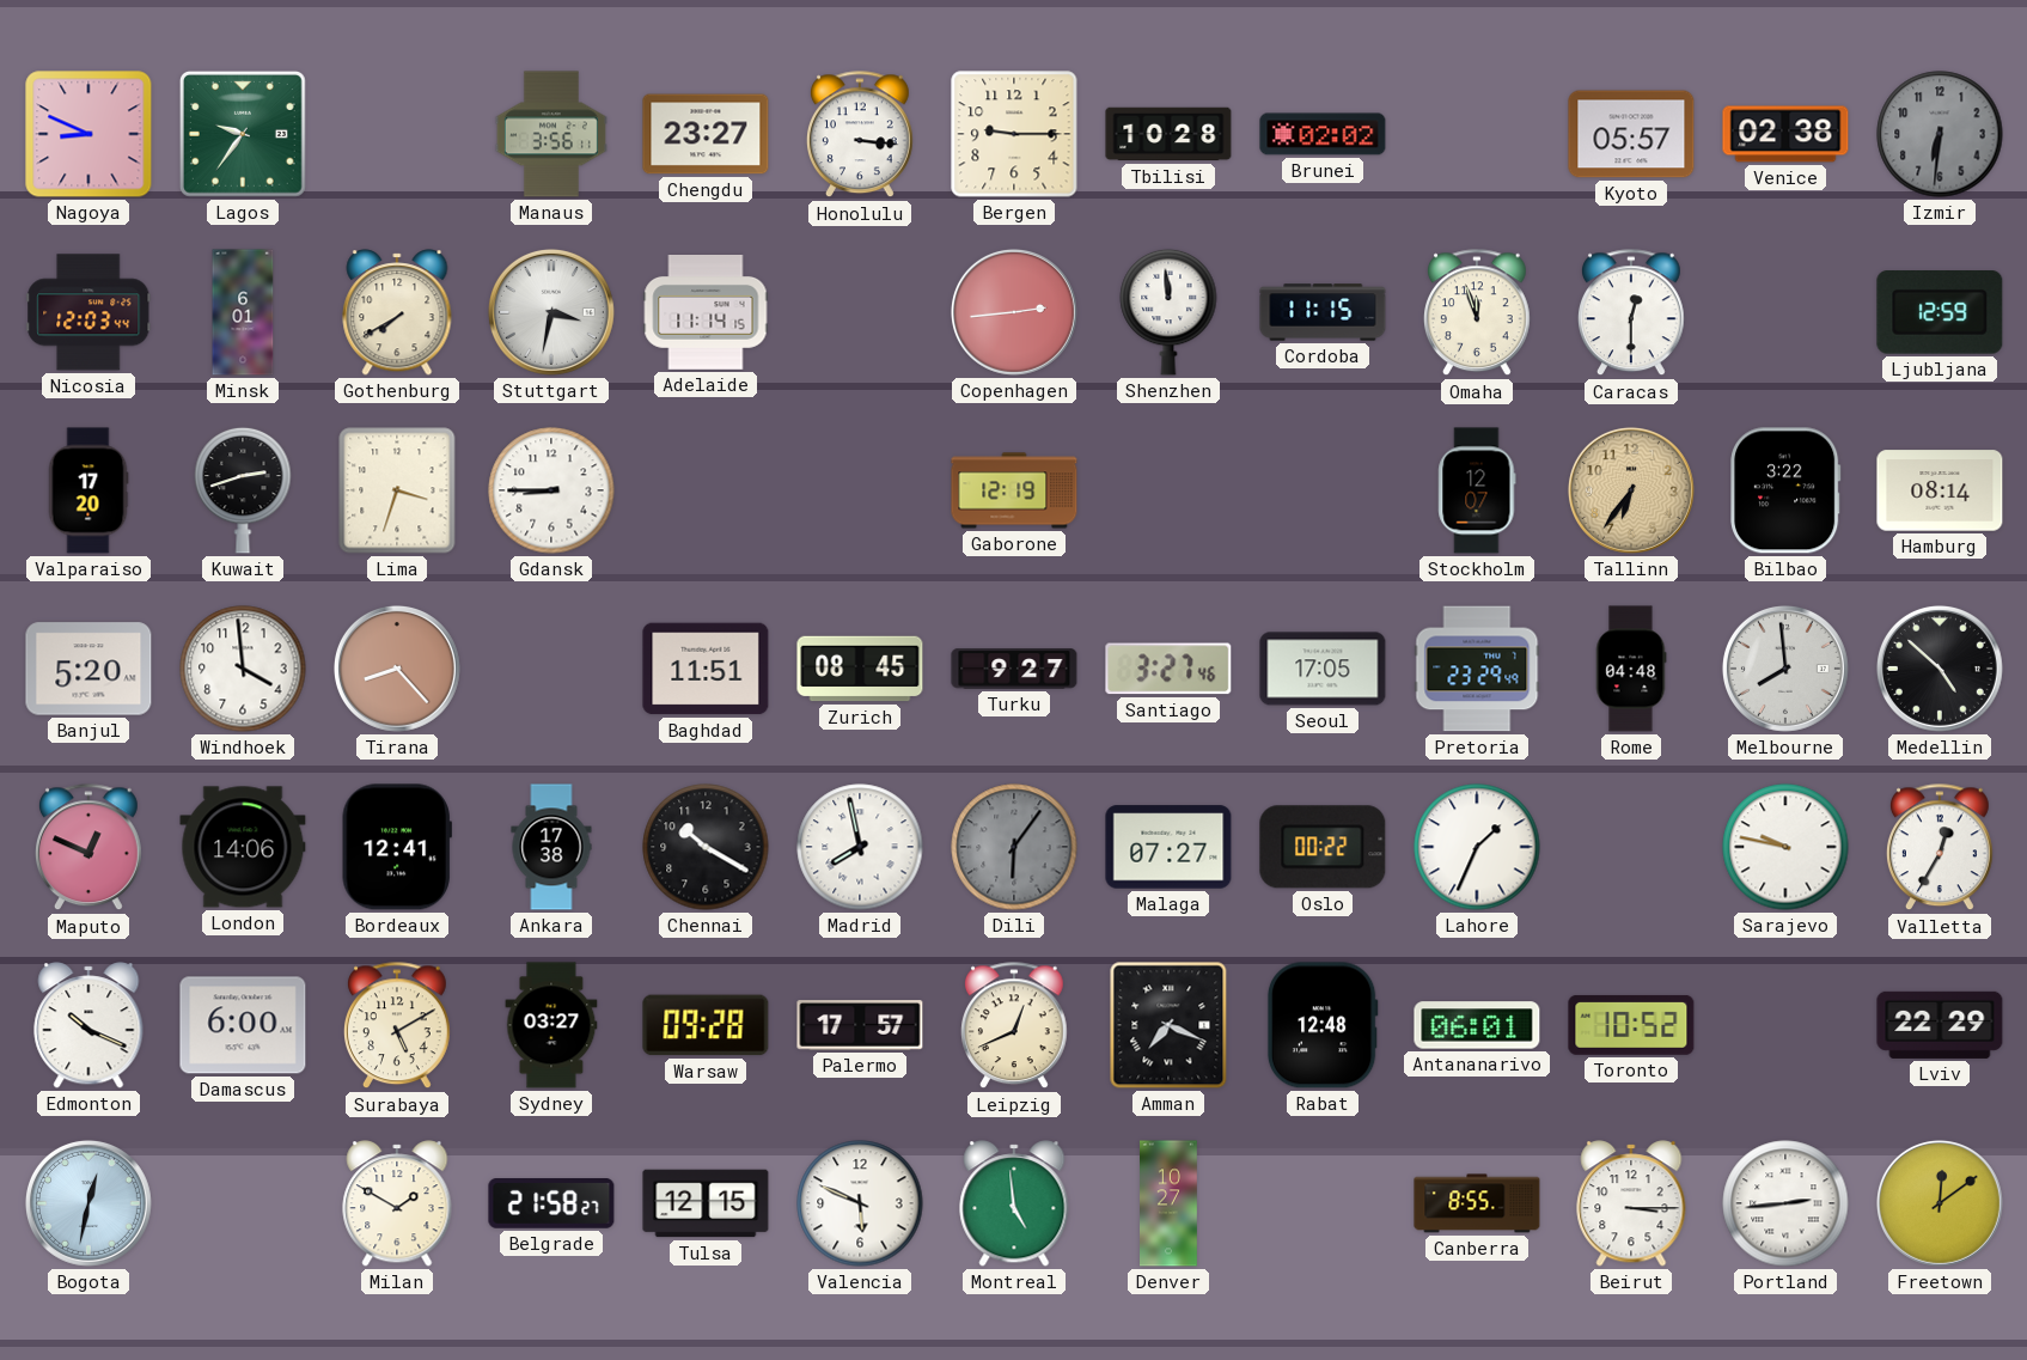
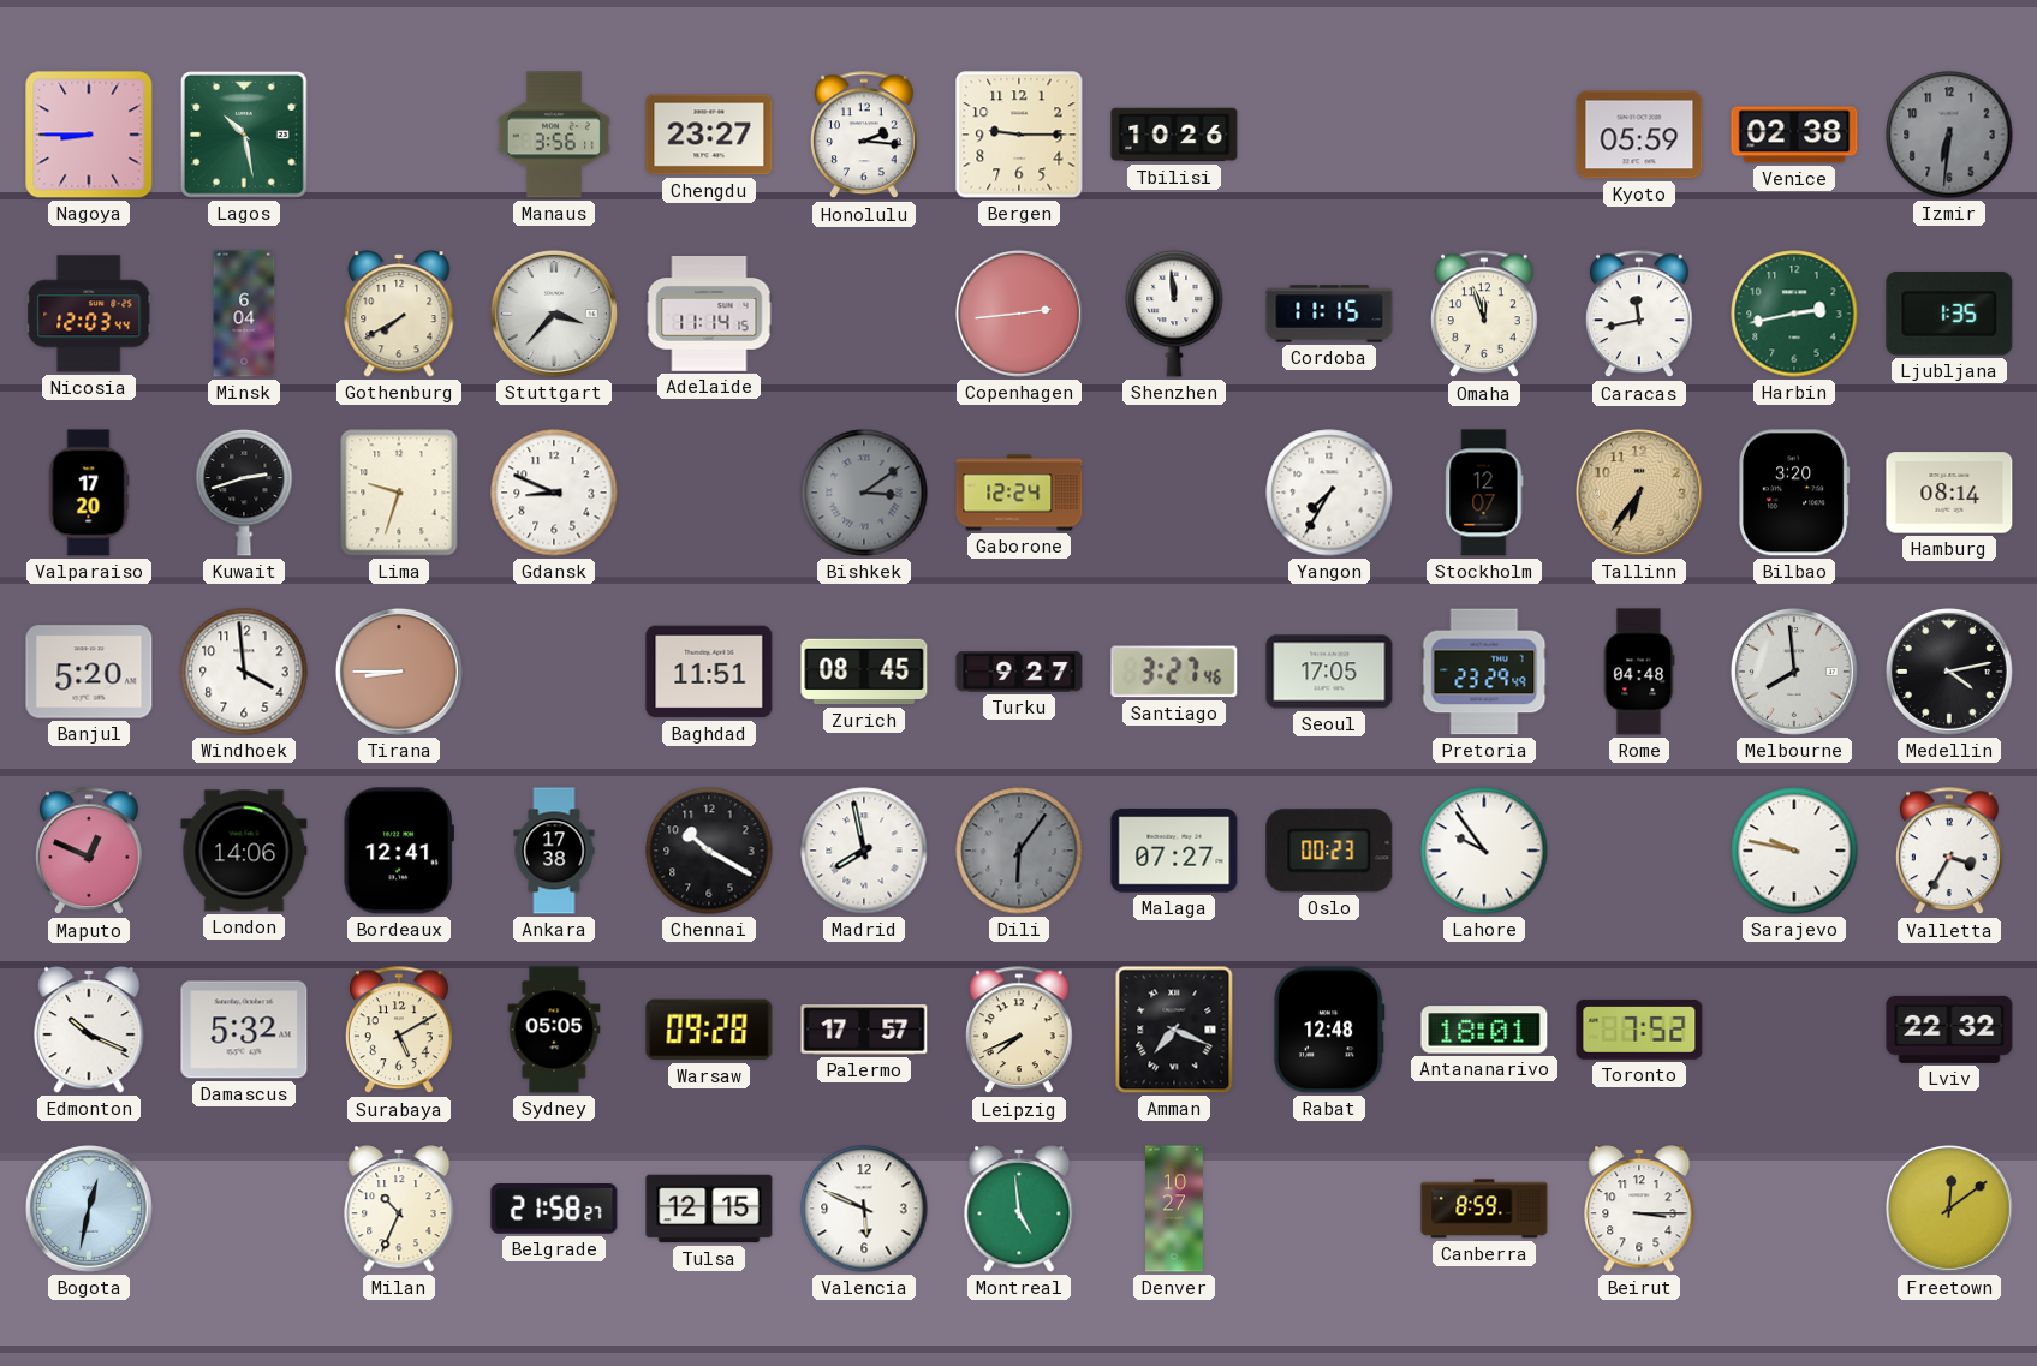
Nagoya: 8:49 -> 8:45 (89, 135)
Lagos: 9:36 -> 10:28 (244, 135)
Honolulu: 3:16 -> 2:16 (864, 136)
Tbilisi: 10:28 -> 10:26 (1174, 135)
Brunei: 02:02 -> none (1323, 134)
Kyoto: 05:57 -> 05:59 (1639, 135)
Minsk: 6:01 -> 6:04 (244, 314)
Stuttgart: 3:32 -> 3:37 (554, 314)
Caracas: 12:30 -> 11:43 (1639, 315)
Harbin: none -> 2:43 (1794, 314)
Ljubljana: 12:59 -> 1:35 (1949, 314)
Lima: 3:33 -> 9:33 (399, 493)
Gdansk: 8:45 -> 8:49 (554, 493)
Bishkek: none -> 3:09 (864, 493)
Gaborone: 12:19 -> 12:24 (1019, 493)
Yangon: none -> 7:35 (1329, 493)
Bilbao: 3:22 -> 3:20 (1794, 493)
Tirana: 8:23 -> 8:45 (399, 672)
Medellin: 4:52 -> 4:13 (1949, 672)
Oslo: 00:22 -> 00:23 (1329, 851)
Lahore: 1:34 -> 9:54 (1484, 851)
Valletta: 12:35 -> 3:35 (1949, 852)
Damascus: 6:00 -> 5:32 (244, 1030)
Sydney: 03:27 -> 05:05 (554, 1030)
Leipzig: 12:41 -> 7:41 (1019, 1031)
Antananarivo: 06:01 -> 18:01 (1484, 1030)
Toronto: 10:52 -> 7:52 (1639, 1030)
Lviv: 22:29 -> 22:32 (1949, 1030)
Milan: 1:50 -> 10:34 (399, 1209)
Canberra: 8:55 -> 8:59 (1484, 1209)
Portland: 2:44 -> none (1785, 1203)
